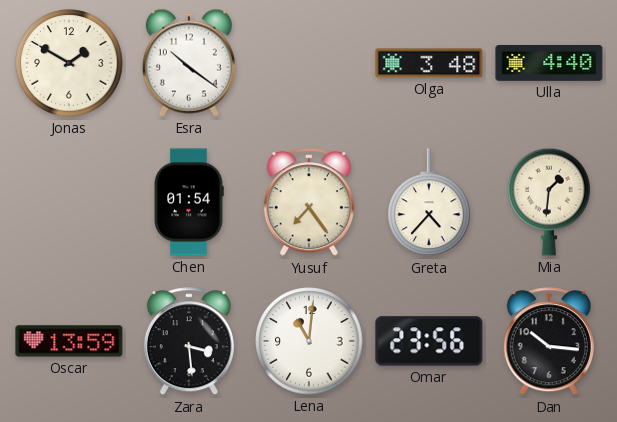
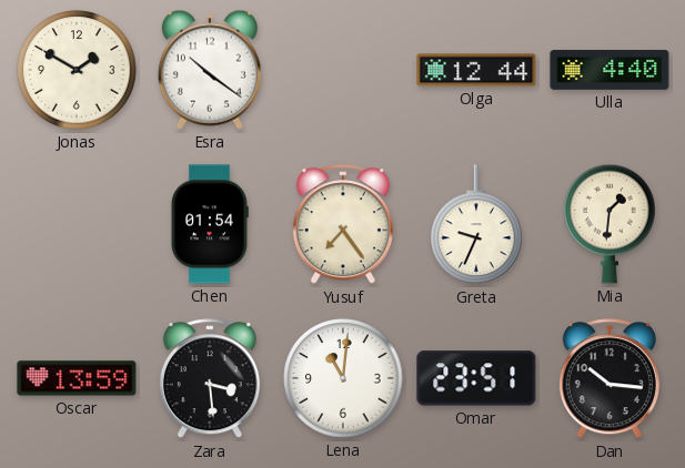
Olga: 3:48 -> 12:44 (476, 70)
Greta: 4:37 -> 9:34 (476, 225)
Omar: 23:56 -> 23:51 (476, 378)
